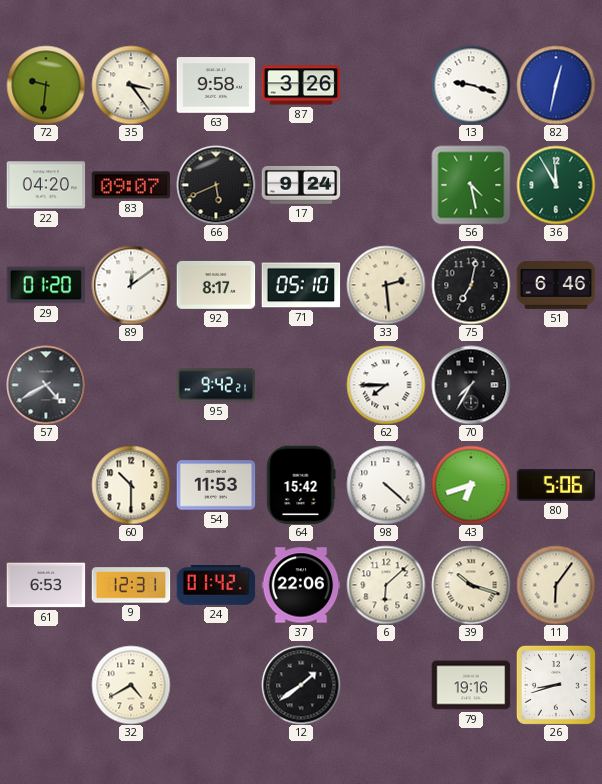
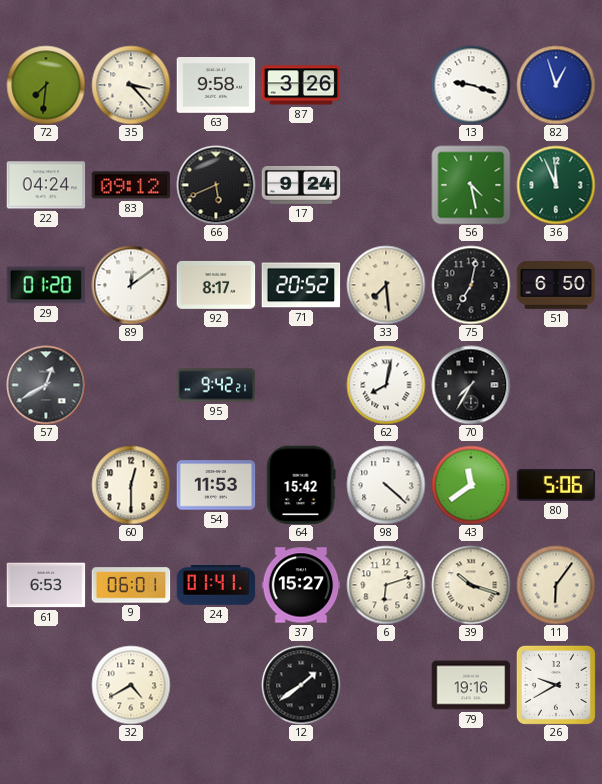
72: 9:31 -> 7:31 (46, 85)
35: 3:24 -> 3:23 (131, 85)
82: 12:32 -> 12:57 (556, 85)
22: 04:20 -> 04:24 (46, 185)
83: 09:07 -> 09:12 (131, 185)
36: 11:55 -> 11:56 (556, 185)
71: 05:10 -> 20:52 (301, 285)
33: 2:29 -> 7:29 (386, 285)
51: 6:46 -> 6:50 (556, 285)
57: 4:40 -> 12:40 (46, 385)
62: 7:45 -> 8:02 (386, 385)
60: 10:30 -> 12:30 (131, 485)
43: 6:42 -> 11:39 (471, 485)
9: 12:31 -> 06:01 (131, 585)
24: 01:42 -> 01:41 (216, 586)
37: 22:06 -> 15:27 (301, 585)
6: 6:08 -> 6:12 (386, 585)
26: 8:42 -> 9:40 (556, 685)
